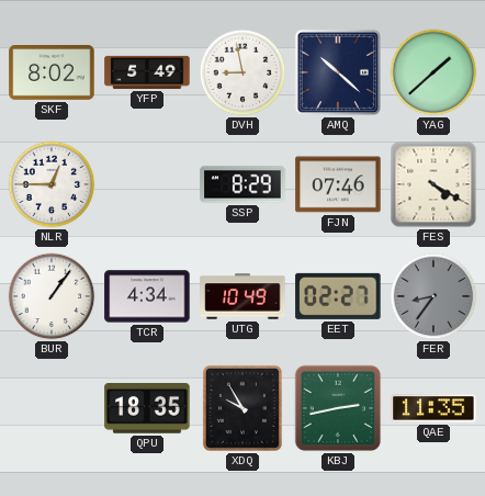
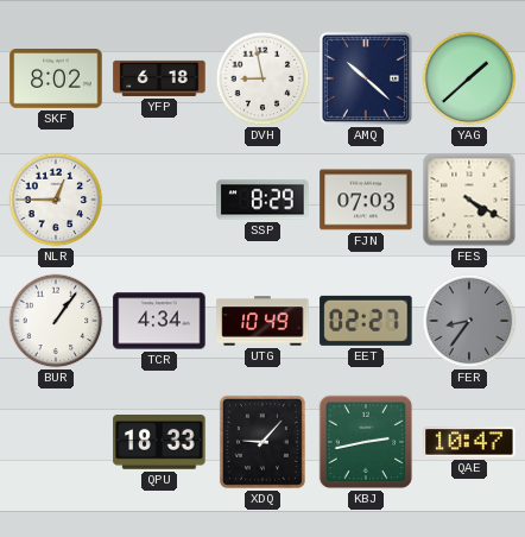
YFP: 5:49 -> 6:18 (159, 78)
FJN: 07:46 -> 07:03 (366, 200)
QPU: 18:35 -> 18:33 (159, 443)
XDQ: 9:55 -> 9:07 (262, 442)
QAE: 11:35 -> 10:47 (469, 442)
